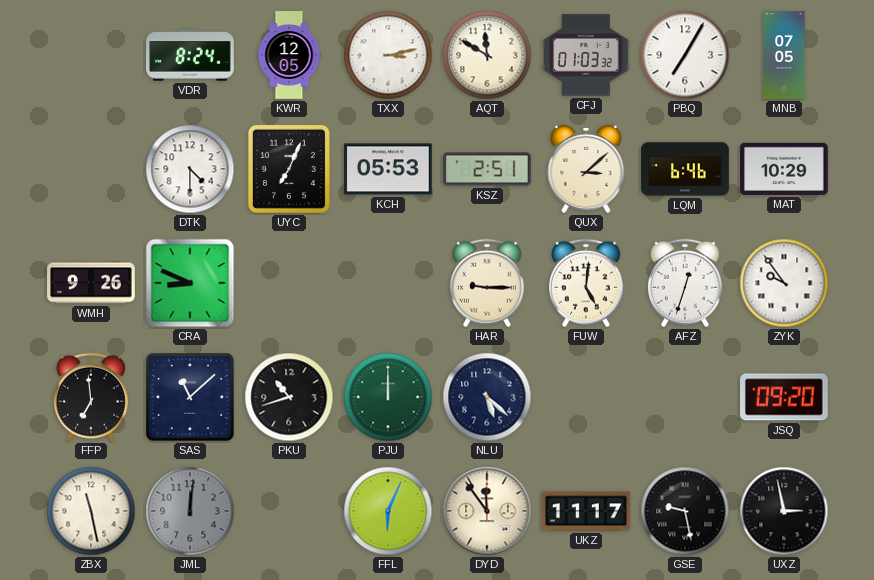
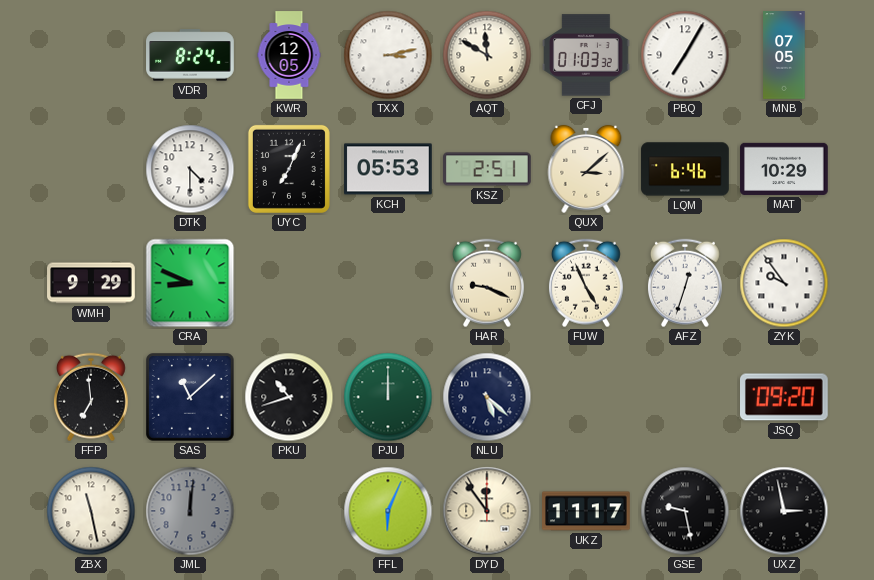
WMH: 9:26 -> 9:29 (91, 283)
HAR: 9:15 -> 9:19 (487, 283)
FUW: 5:01 -> 4:56 (586, 283)
